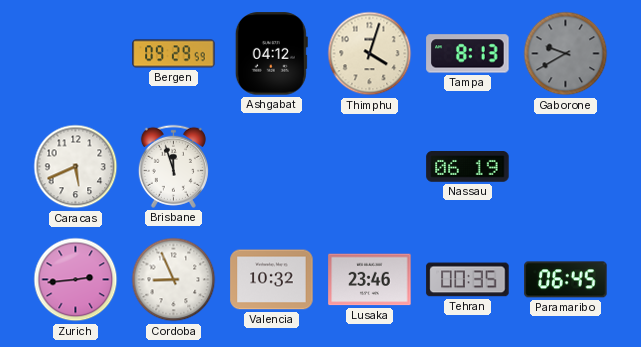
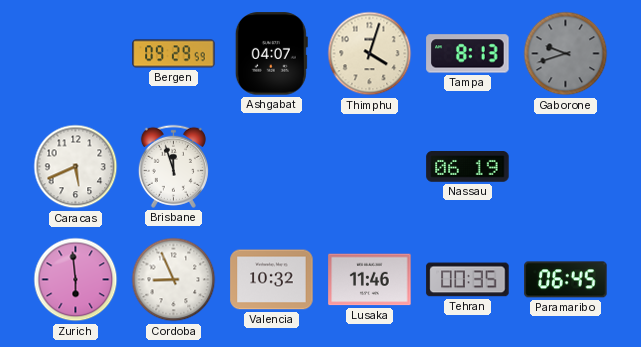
Ashgabat: 04:12 -> 04:07 (271, 54)
Gaborone: 9:40 -> 9:42 (566, 54)
Zurich: 2:44 -> 5:59 (76, 280)
Lusaka: 23:46 -> 11:46 (370, 280)
